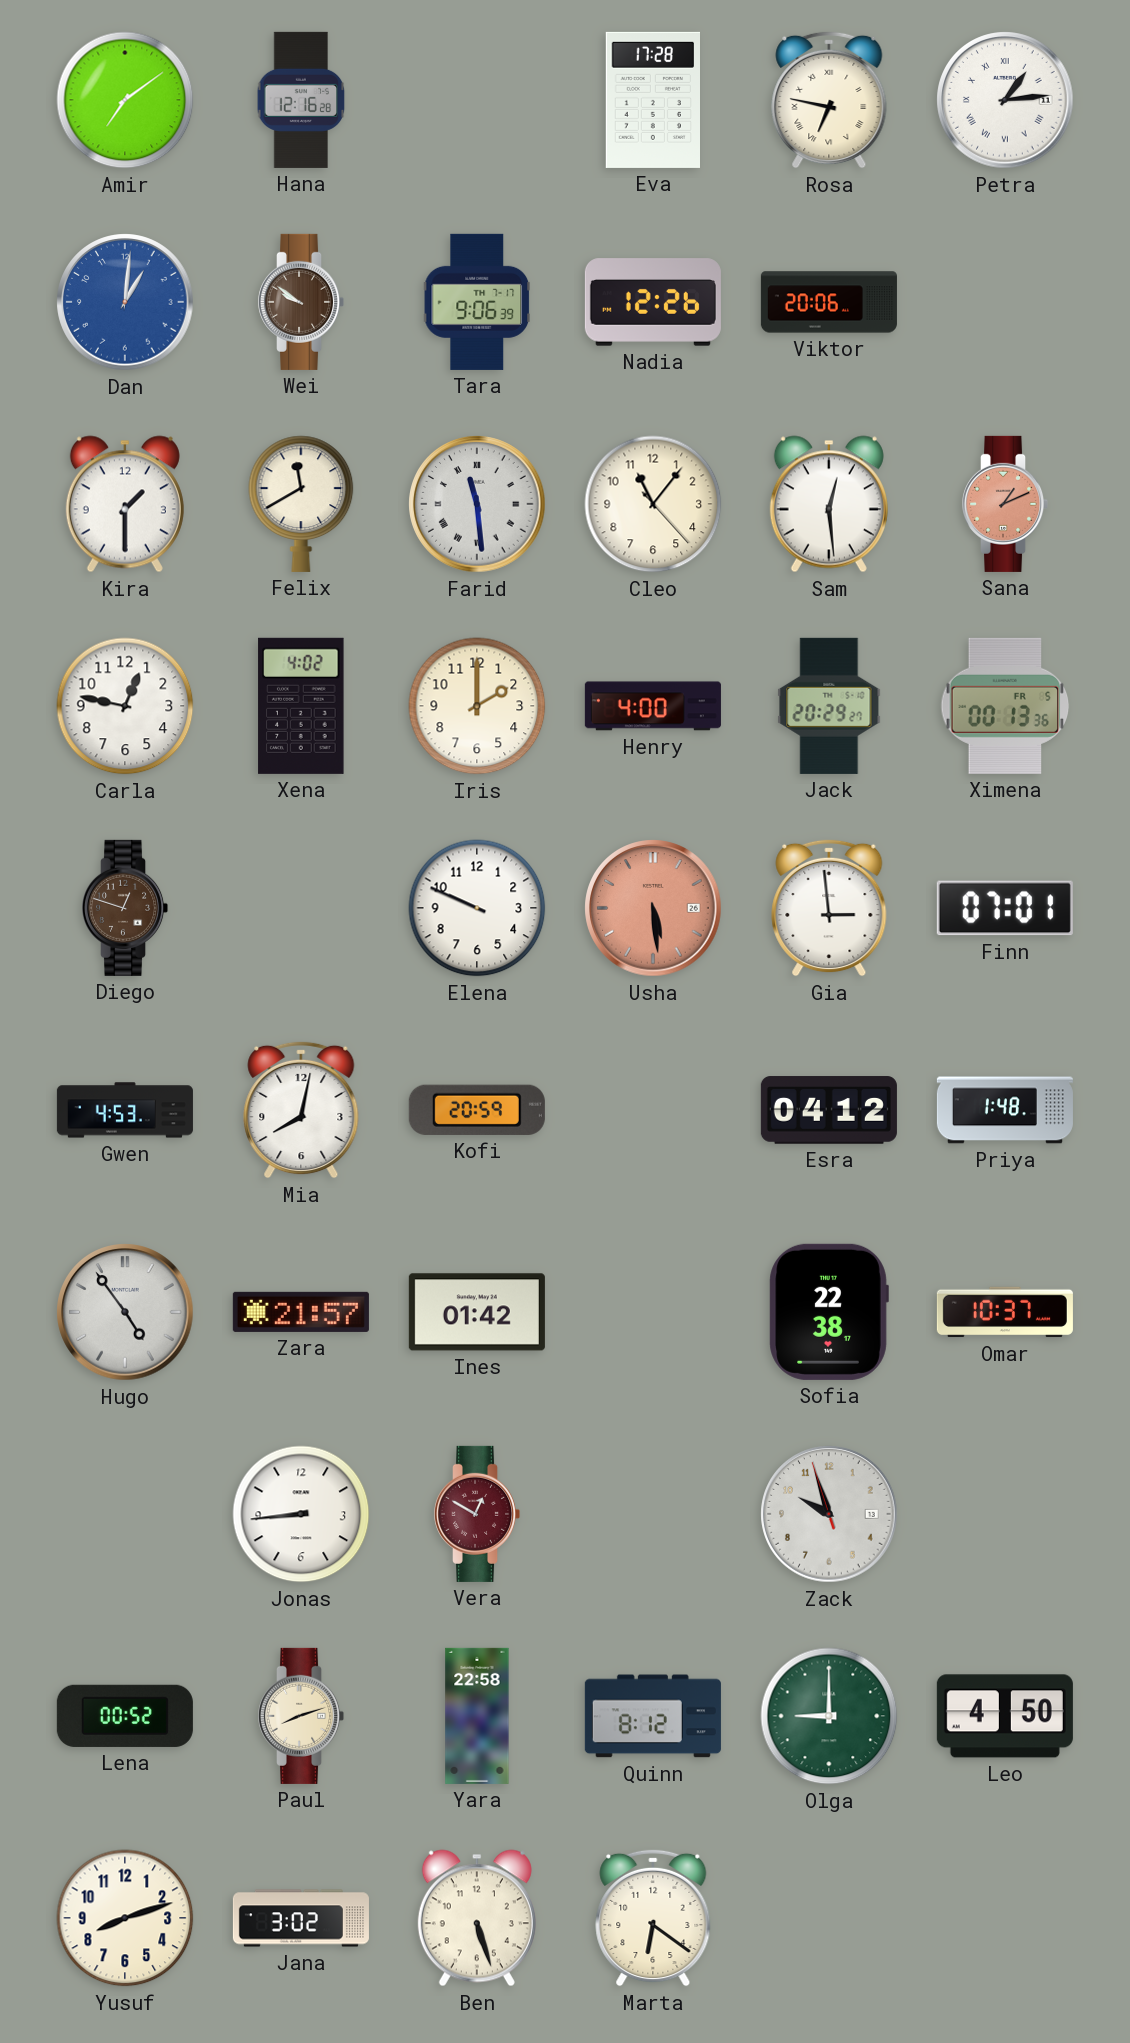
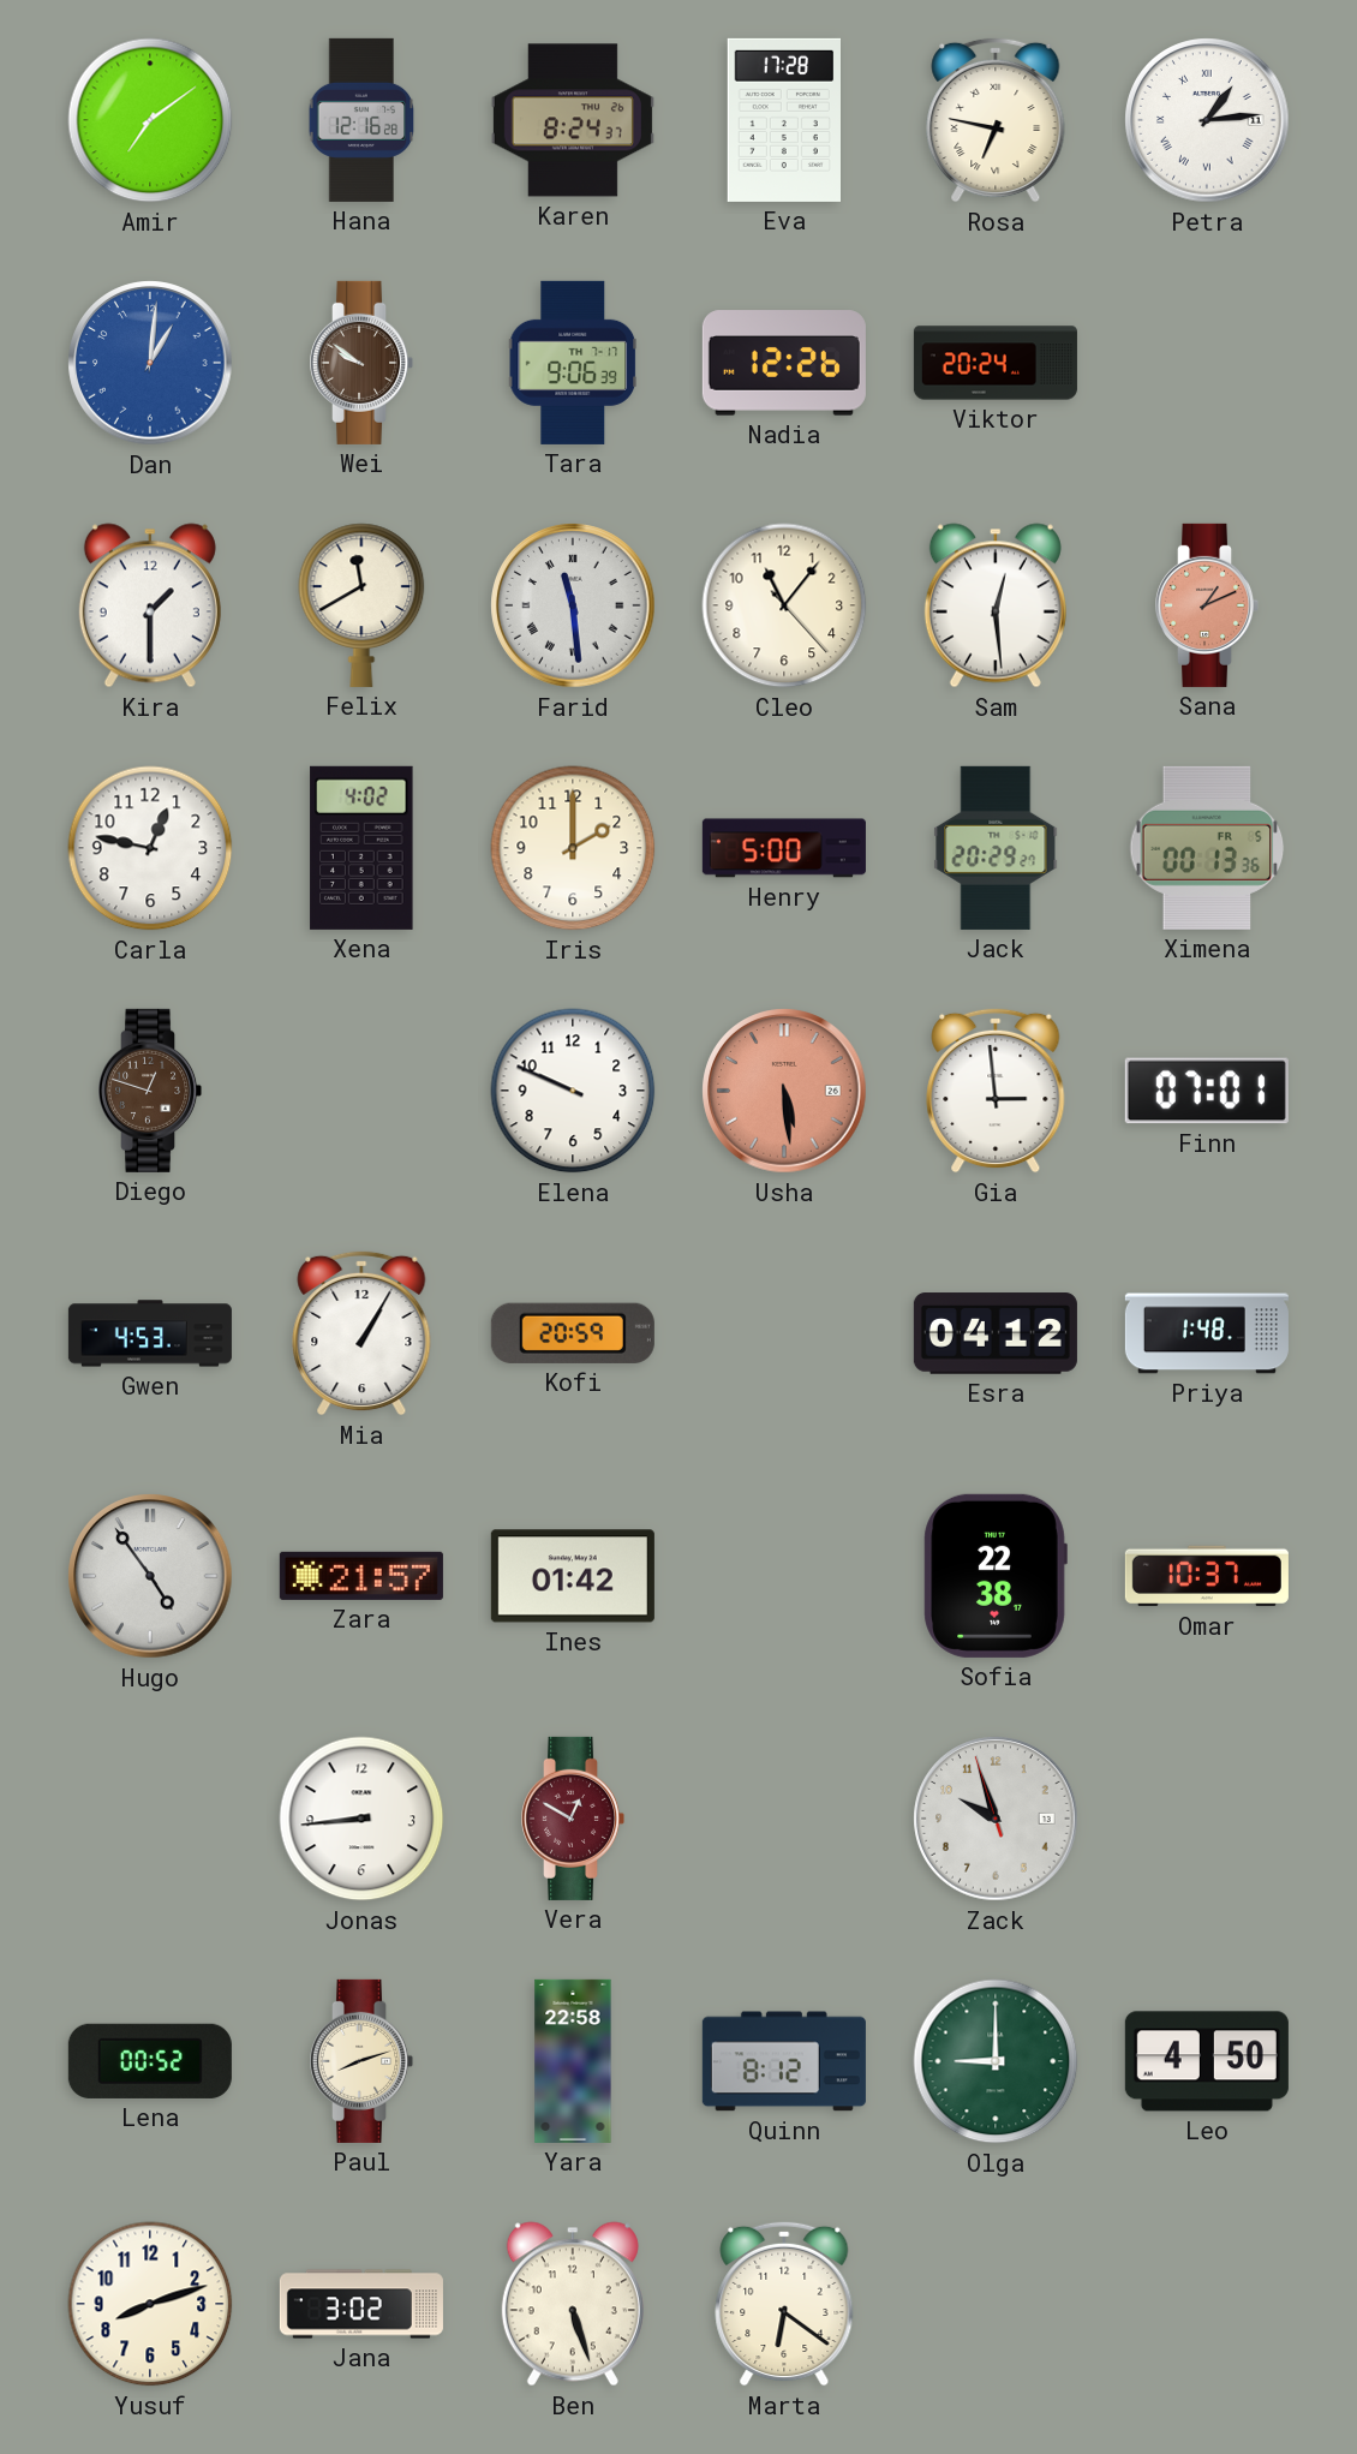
Karen: none -> 8:24 (573, 120)
Viktor: 20:06 -> 20:24 (996, 363)
Henry: 4:00 -> 5:00 (784, 848)
Mia: 8:02 -> 1:05 (361, 1333)
